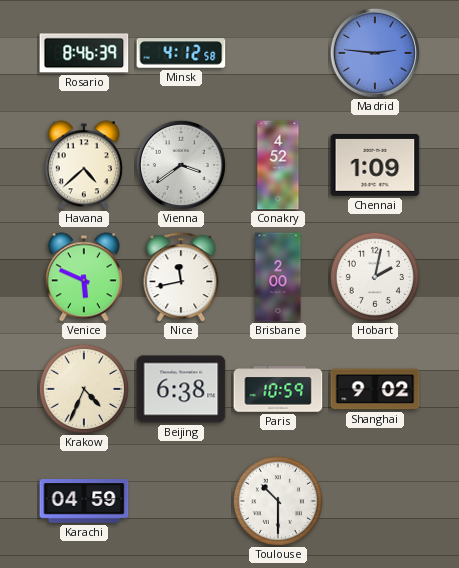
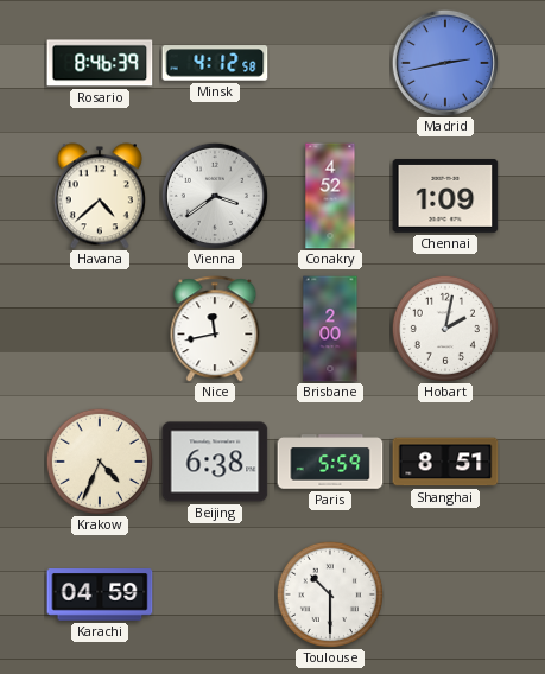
Madrid: 2:46 -> 2:43 (445, 63)
Venice: 5:49 -> none (84, 277)
Paris: 10:59 -> 5:59 (330, 462)
Shanghai: 9:02 -> 8:51 (445, 462)
